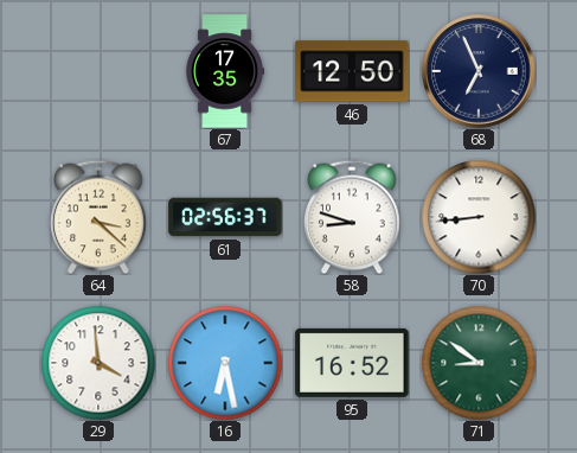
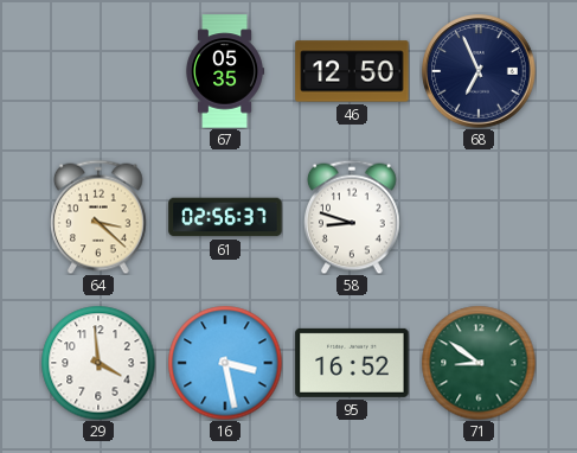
67: 17:35 -> 05:35 (224, 71)
70: 8:44 -> none (479, 217)
16: 6:28 -> 3:28 (225, 363)
